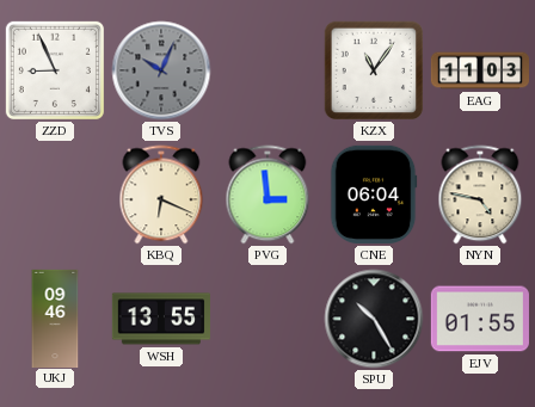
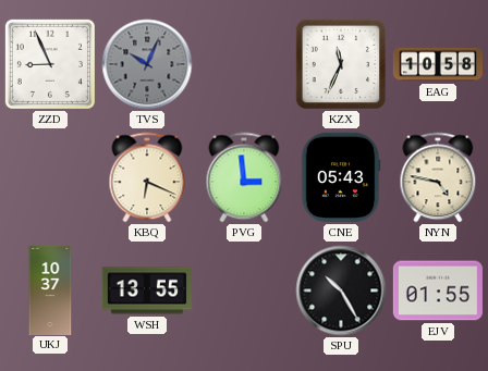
KZX: 11:06 -> 11:34 (341, 64)
EAG: 11:03 -> 10:58 (437, 64)
CNE: 06:04 -> 05:43 (341, 177)
UKJ: 09:46 -> 10:37 (50, 289)
